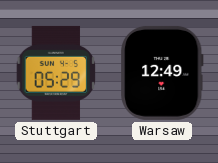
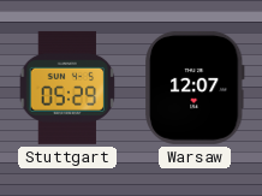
Warsaw: 12:49 -> 12:07 (196, 88)
